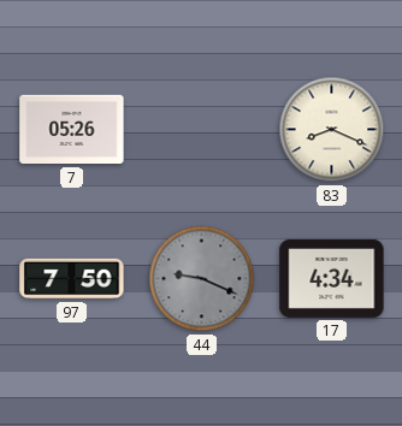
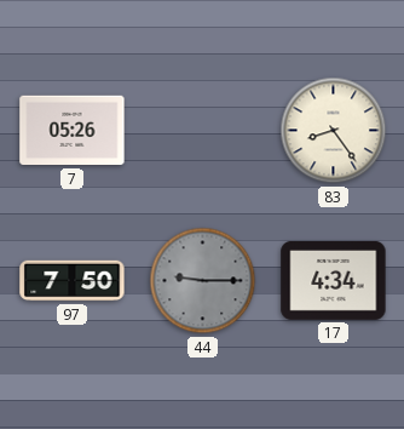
83: 8:19 -> 8:24 (334, 131)
44: 9:19 -> 9:15 (203, 281)
